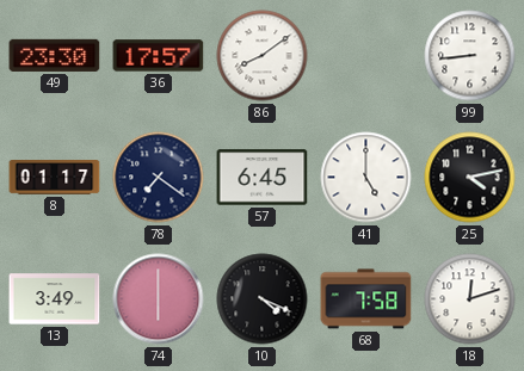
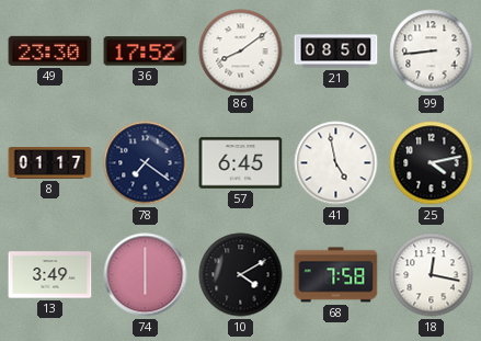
36: 17:57 -> 17:52 (146, 52)
21: none -> 08:50 (336, 52)
41: 5:00 -> 4:58 (336, 163)
10: 4:19 -> 4:10 (241, 275)
18: 12:12 -> 12:17 (432, 275)
